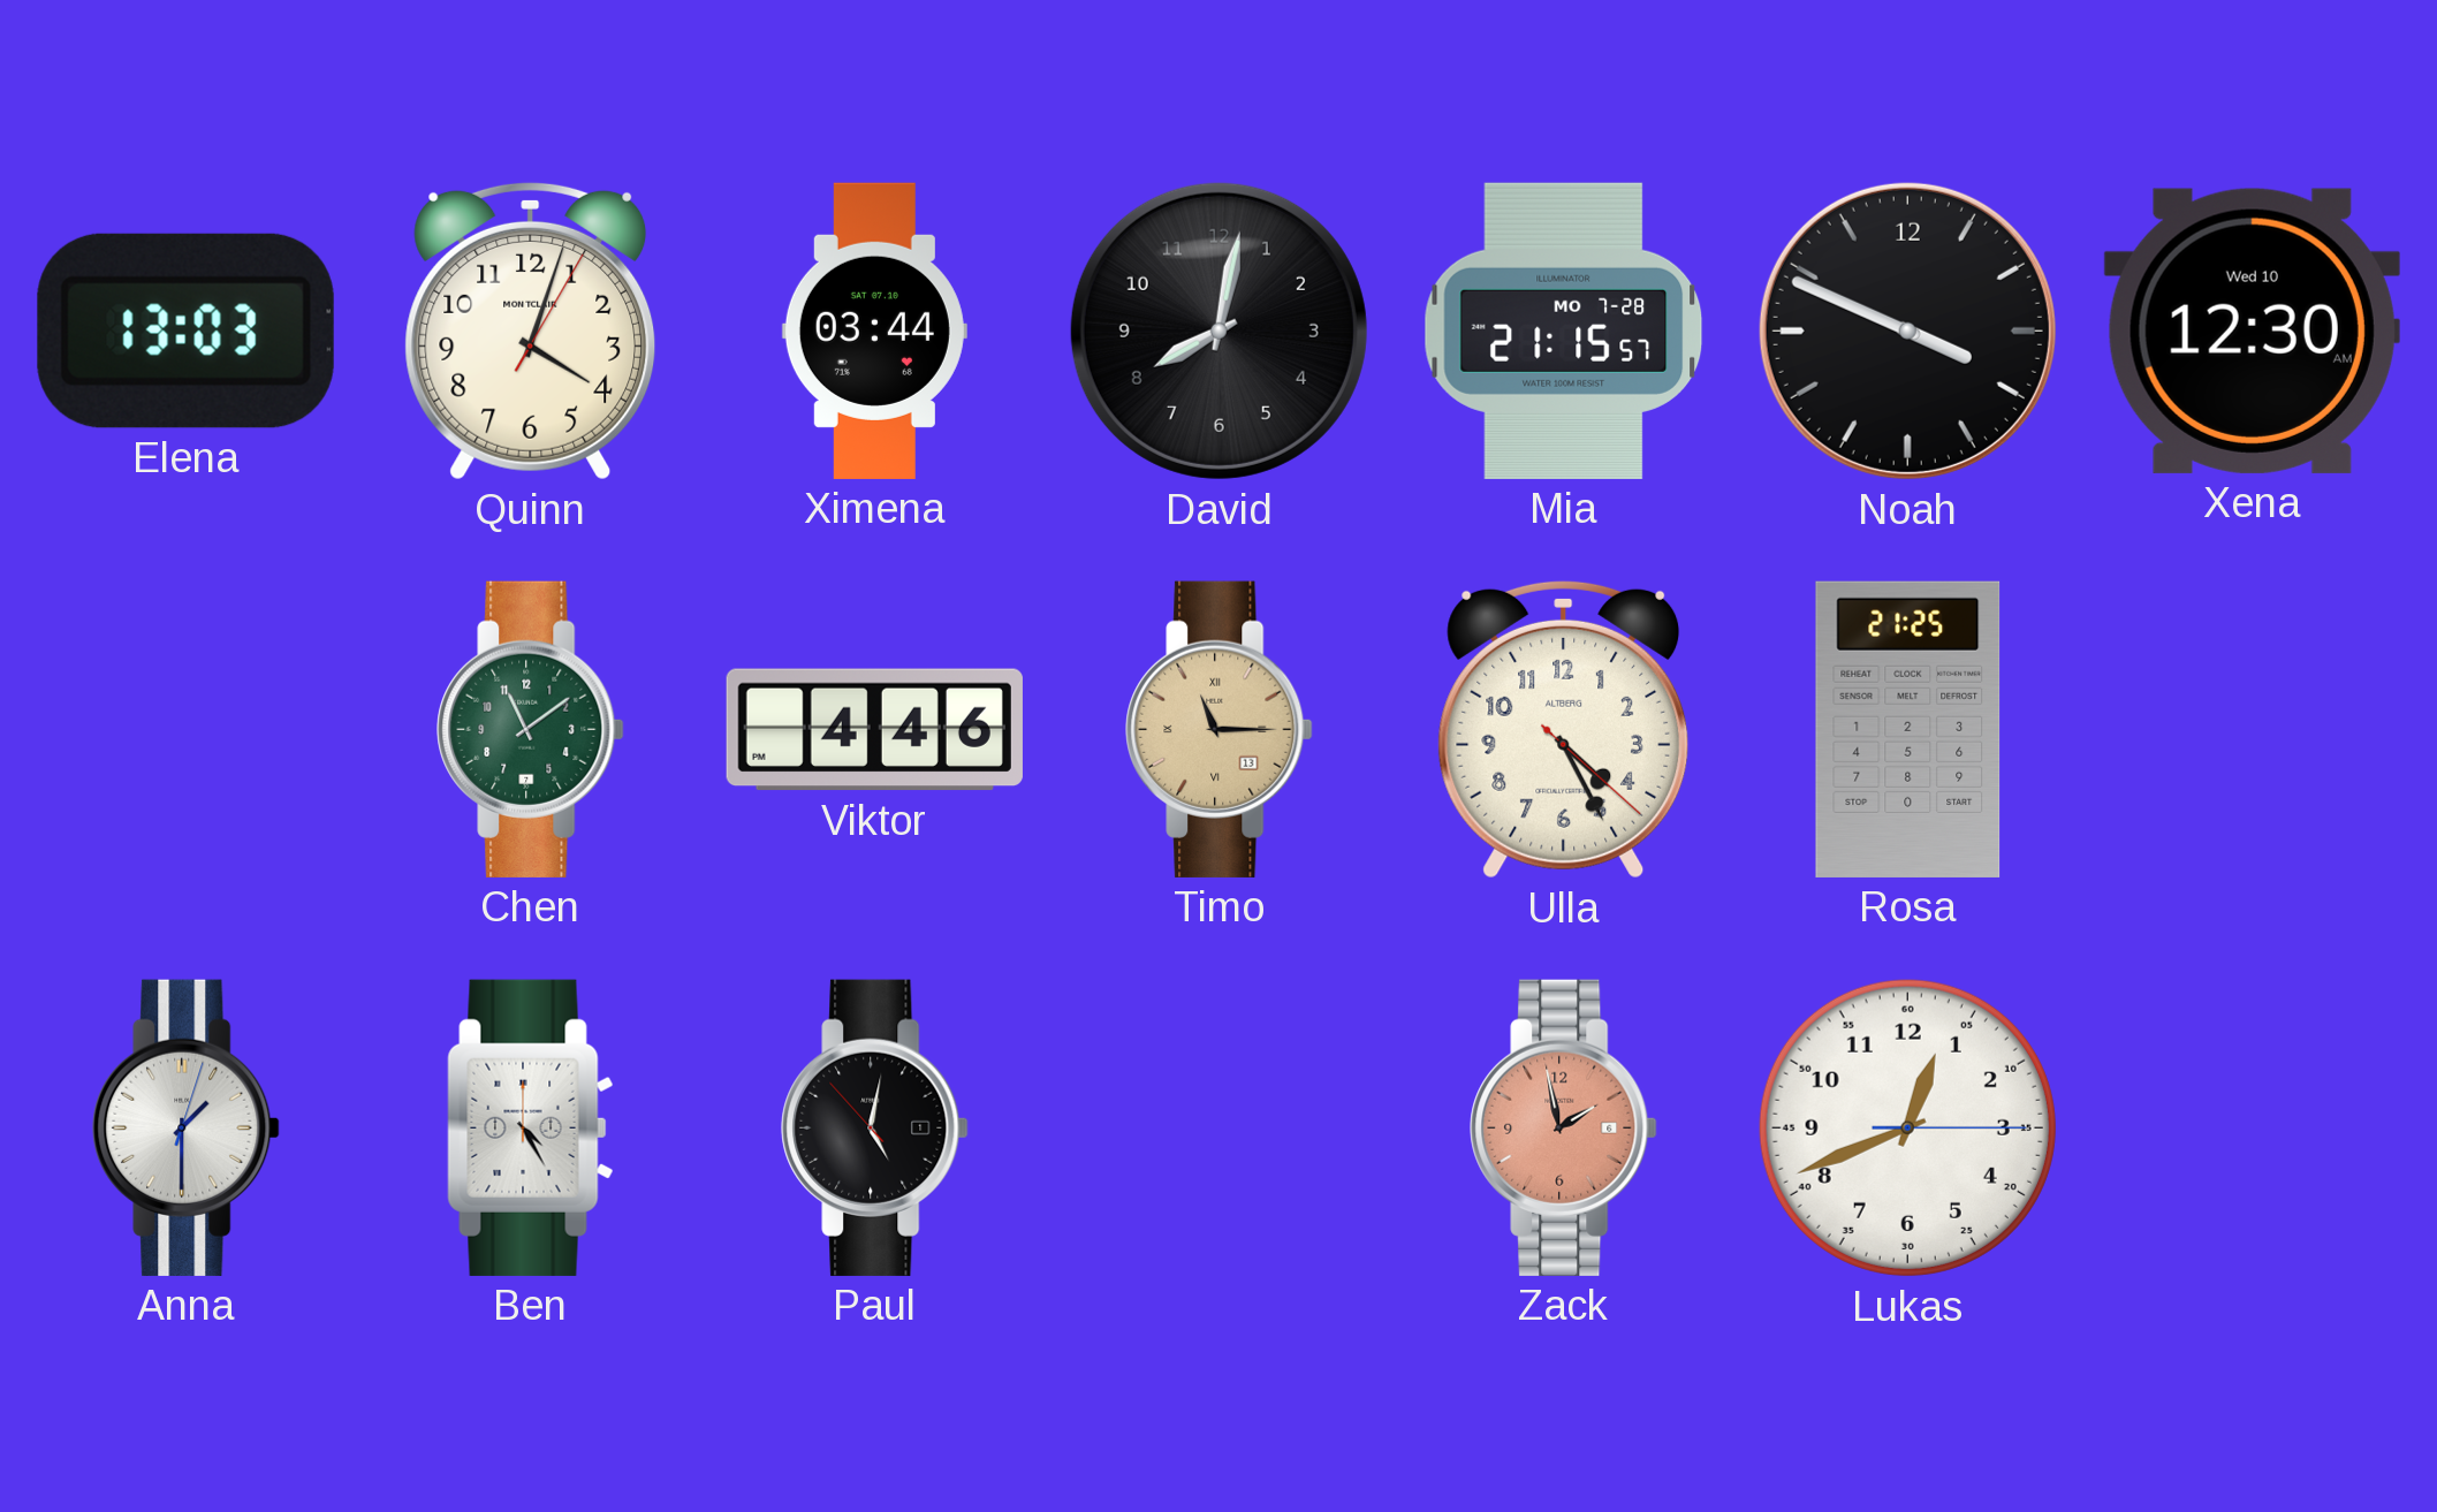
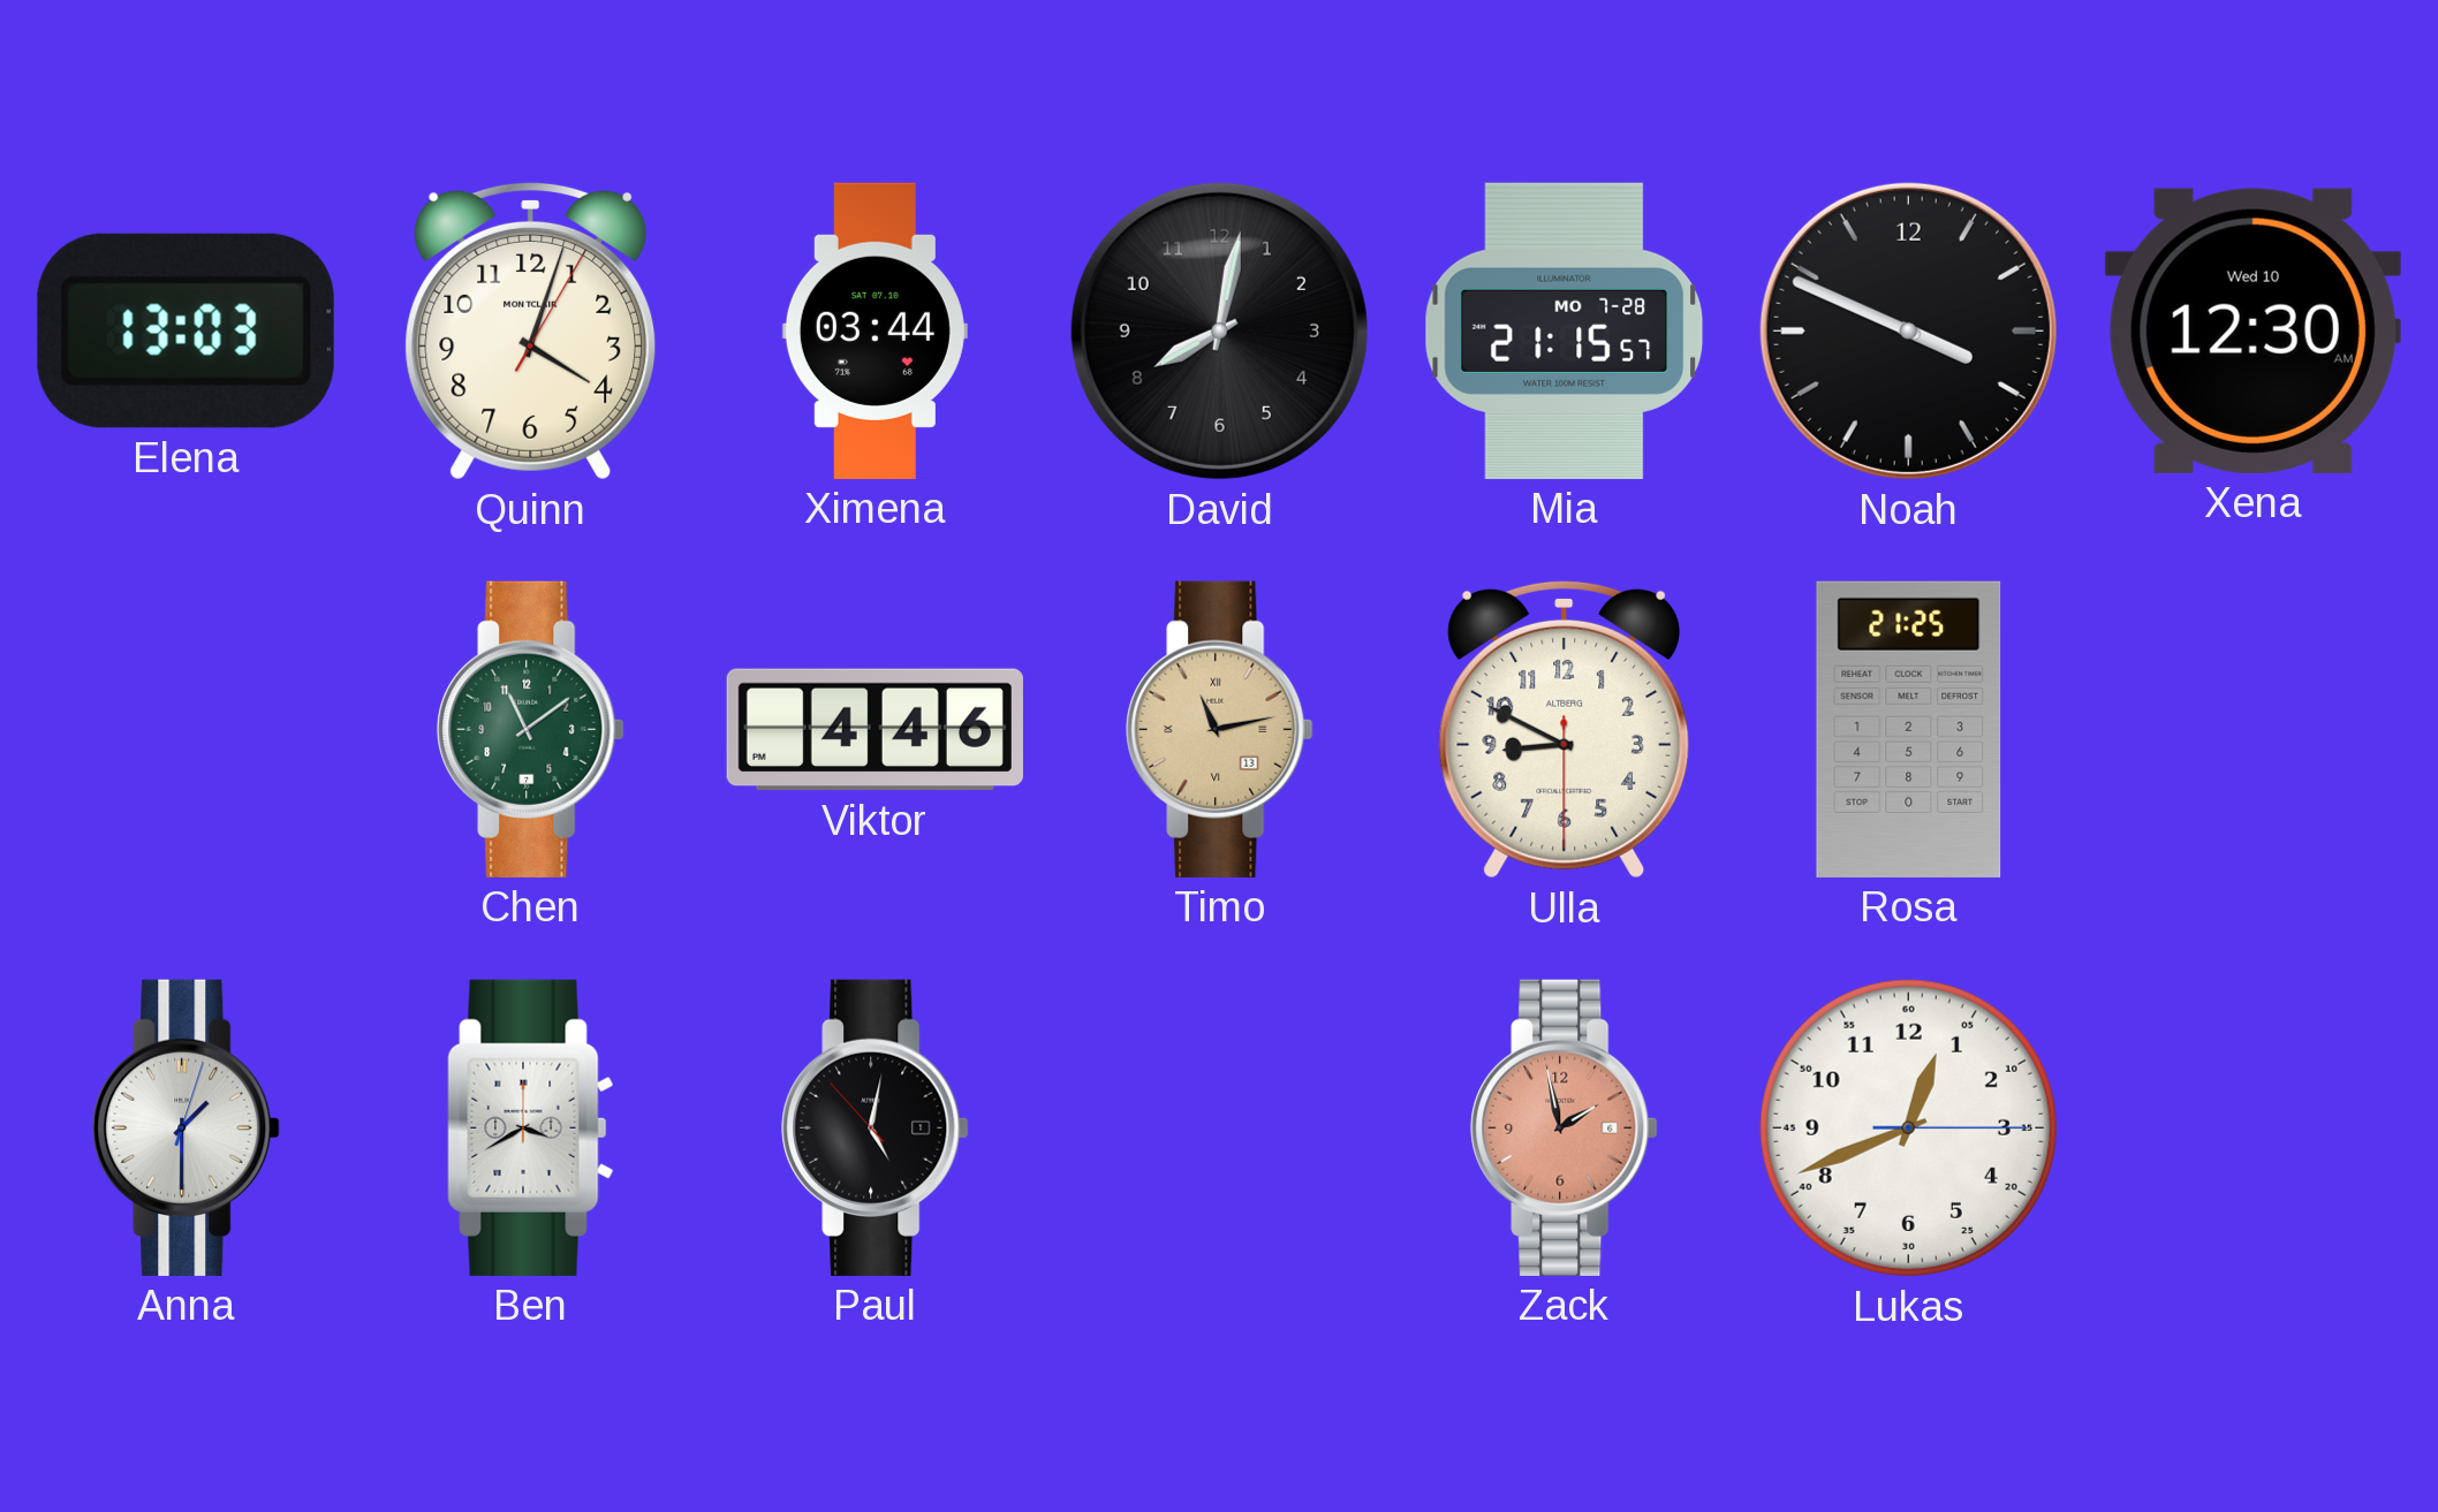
Timo: 11:15 -> 11:13 (1220, 729)
Ulla: 4:25 -> 8:49 (1565, 729)
Ben: 4:25 -> 3:40 (531, 1127)
